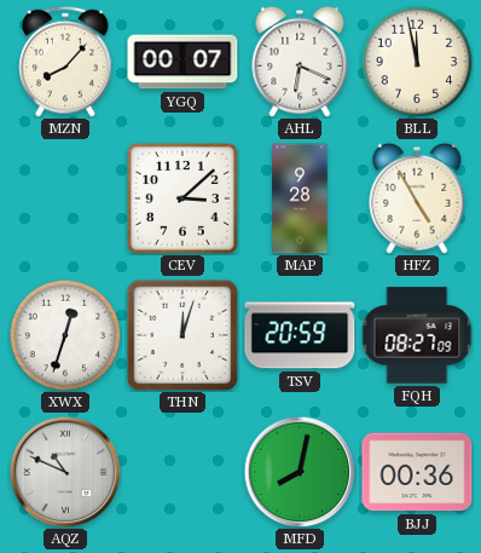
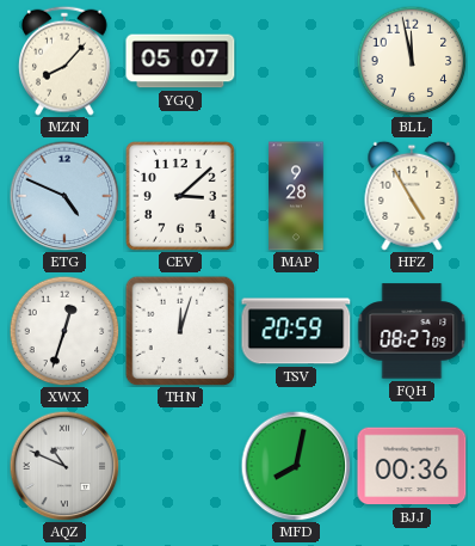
YGQ: 00:07 -> 05:07 (180, 61)
AHL: 6:19 -> none (300, 62)
ETG: none -> 4:49 (64, 196)
